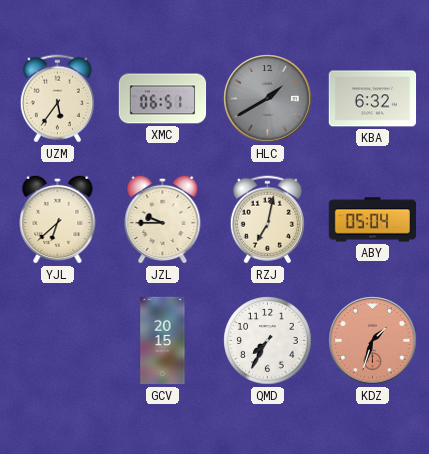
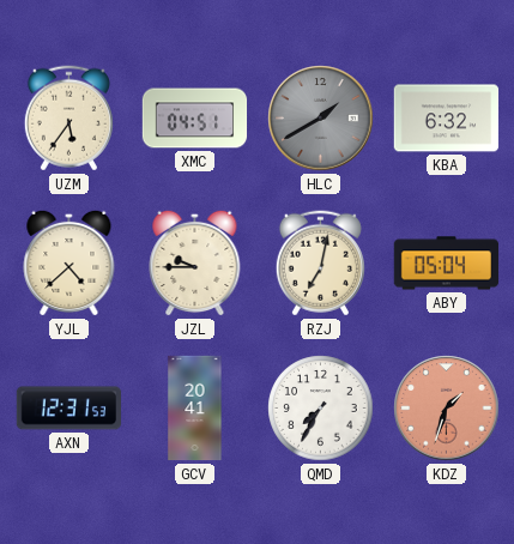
XMC: 06:51 -> 04:51 (195, 119)
YJL: 6:38 -> 4:38 (69, 262)
AXN: none -> 12:31 (68, 409)
GCV: 20:15 -> 20:41 (195, 409)
